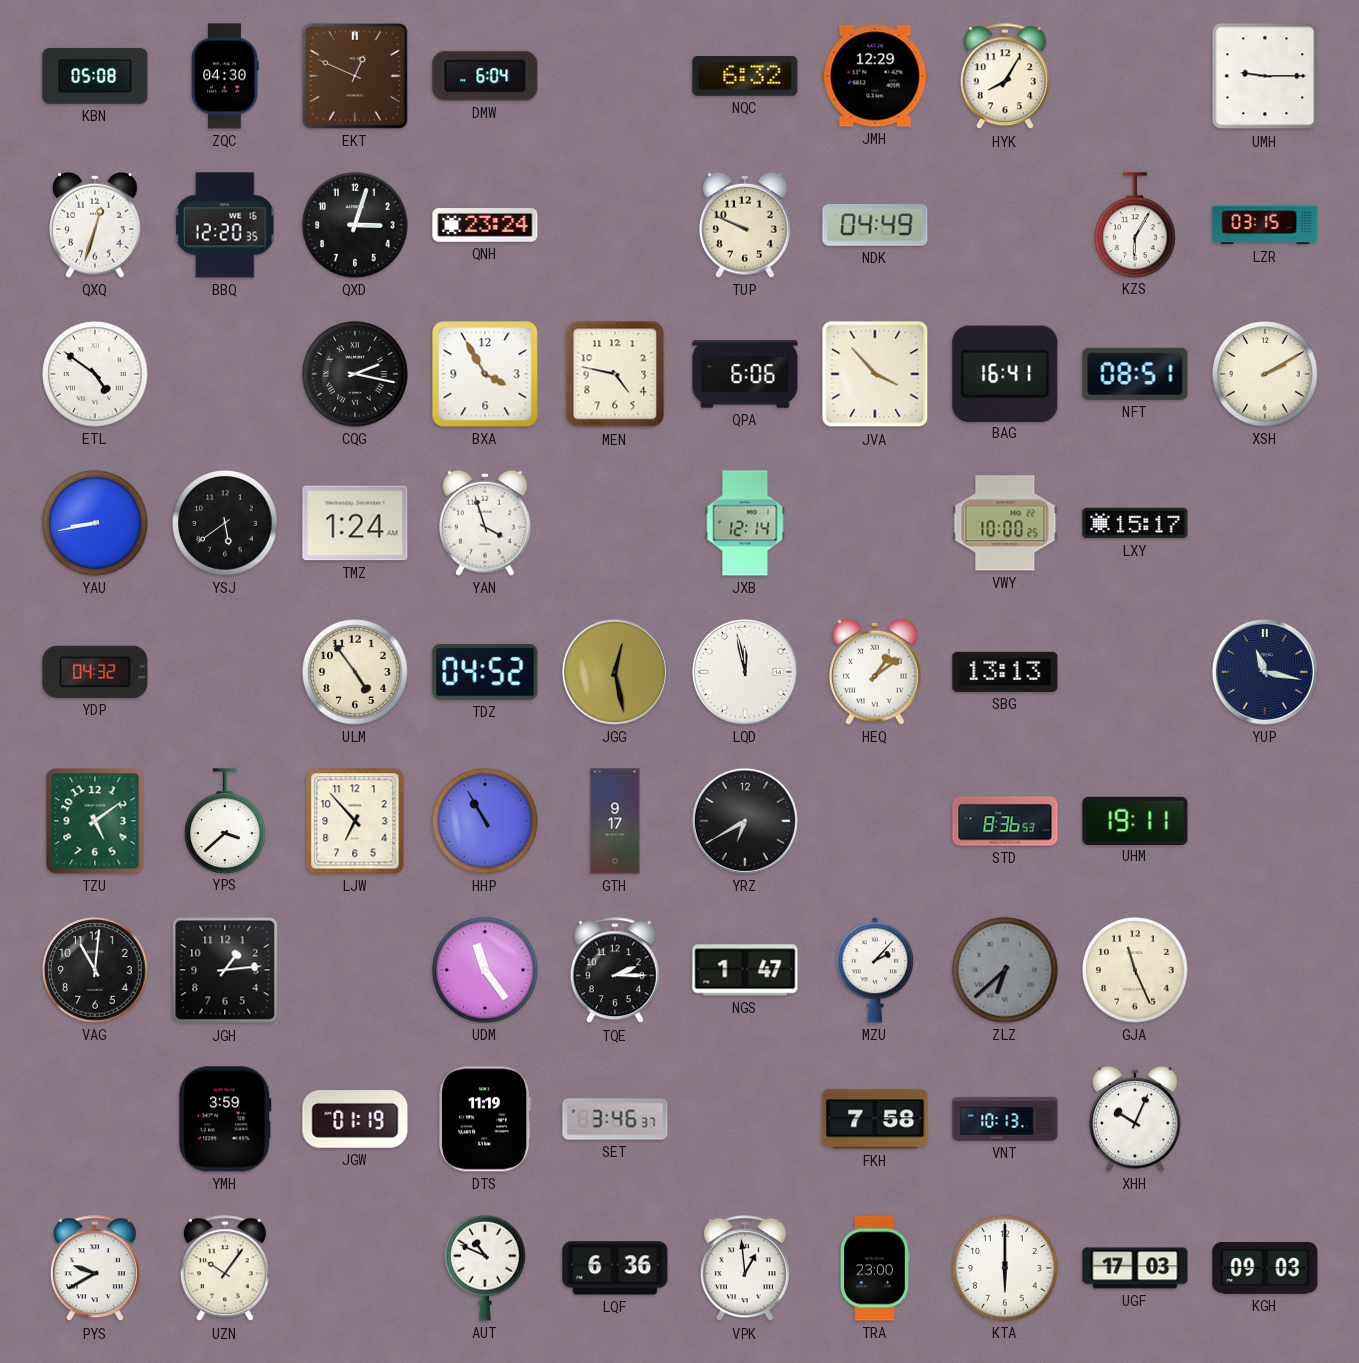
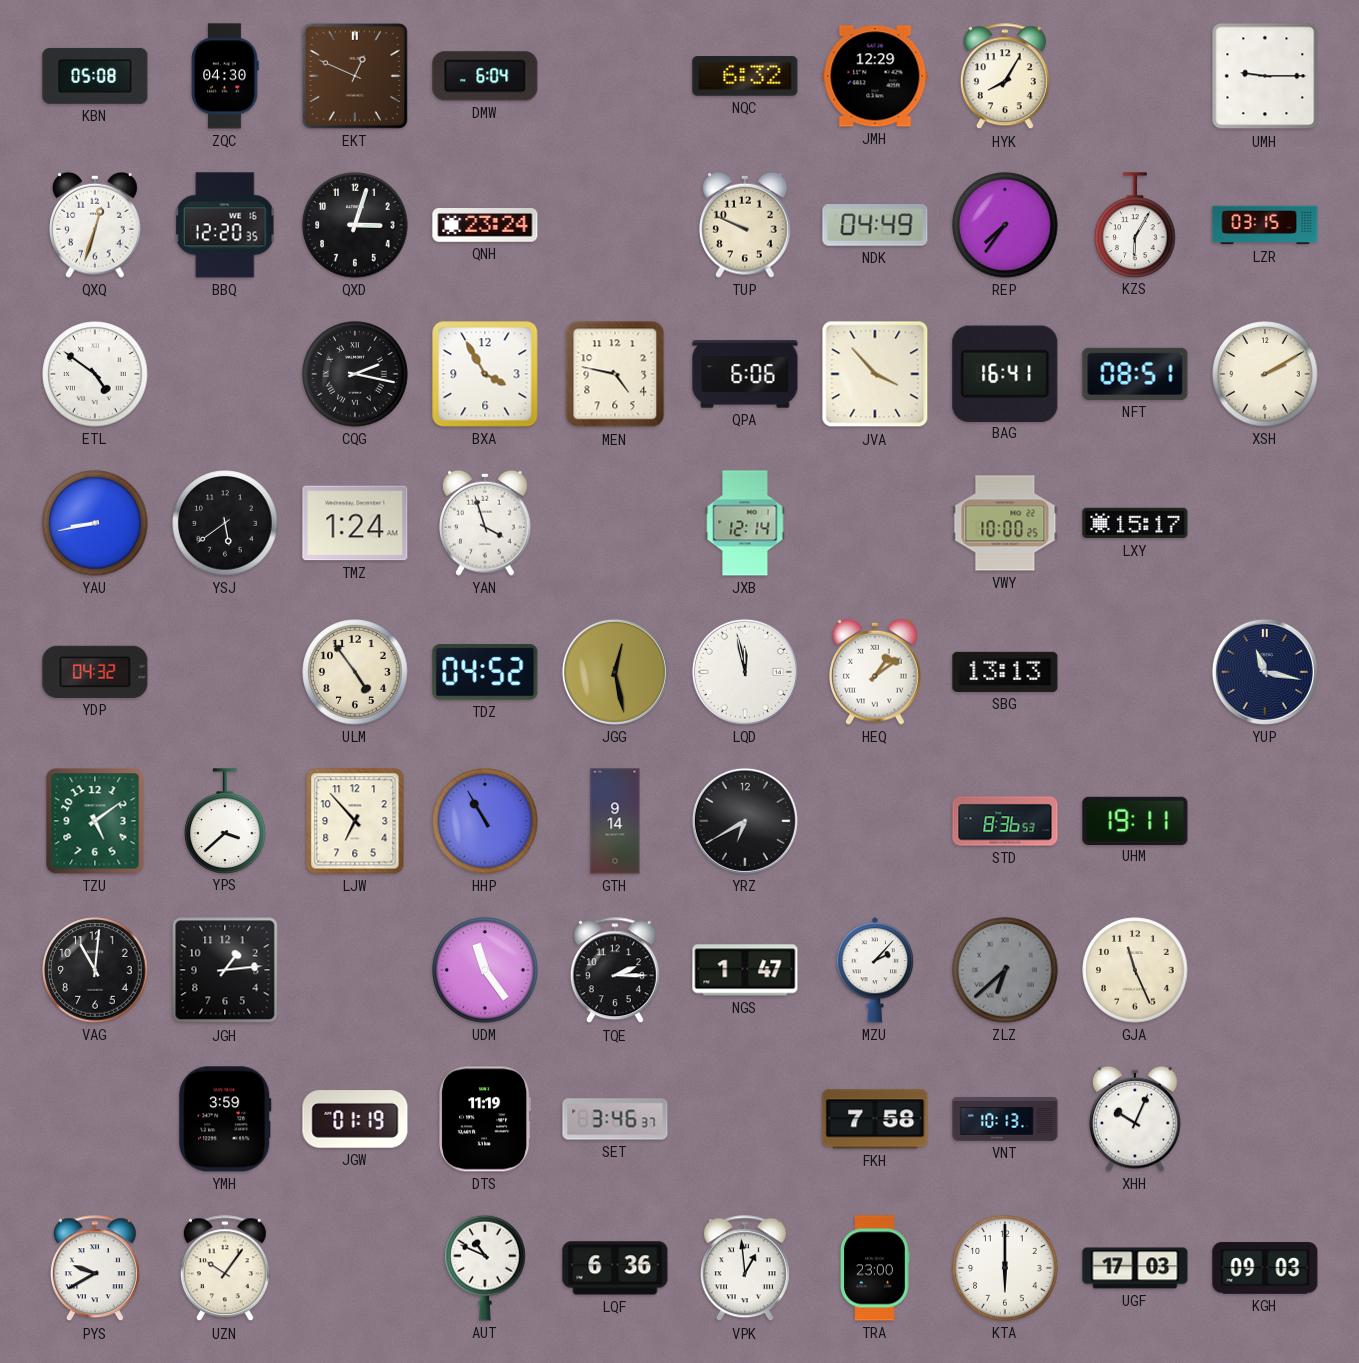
REP: none -> 7:36 (1005, 225)
GTH: 9:17 -> 9:14 (615, 821)
